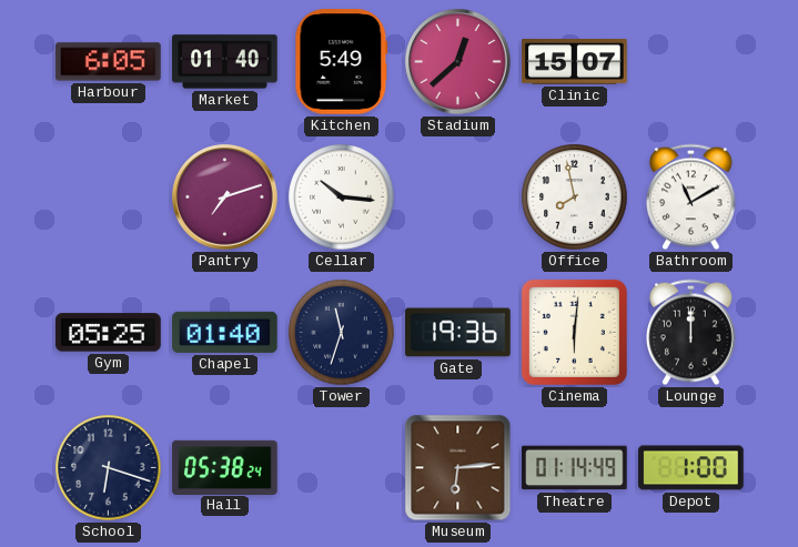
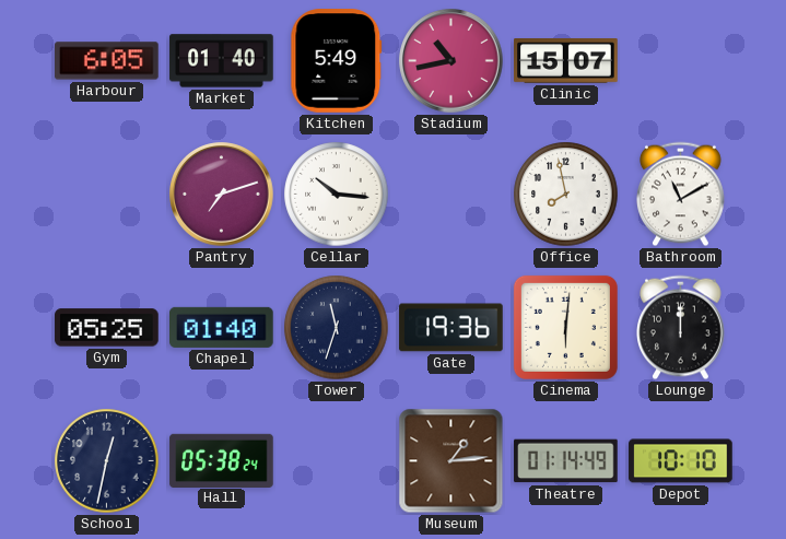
Stadium: 12:38 -> 10:43 (451, 61)
School: 6:18 -> 12:32 (107, 461)
Museum: 6:14 -> 1:14 (451, 461)
Depot: 1:00 -> 10:10 (681, 461)
